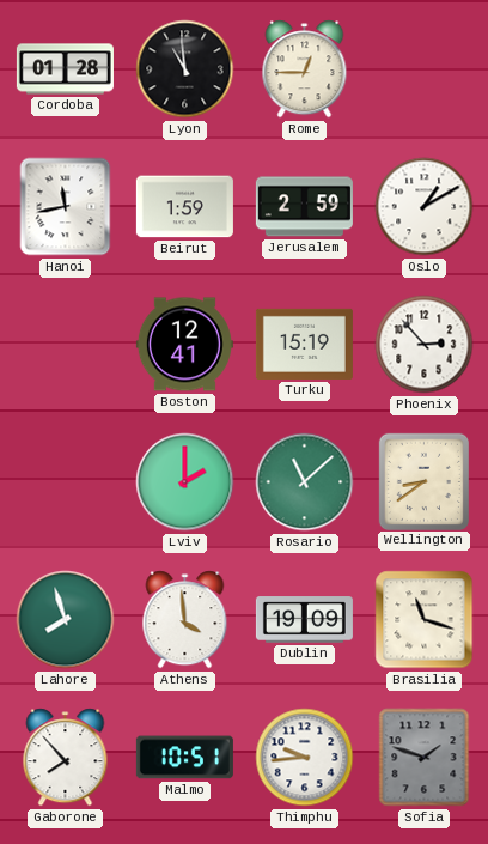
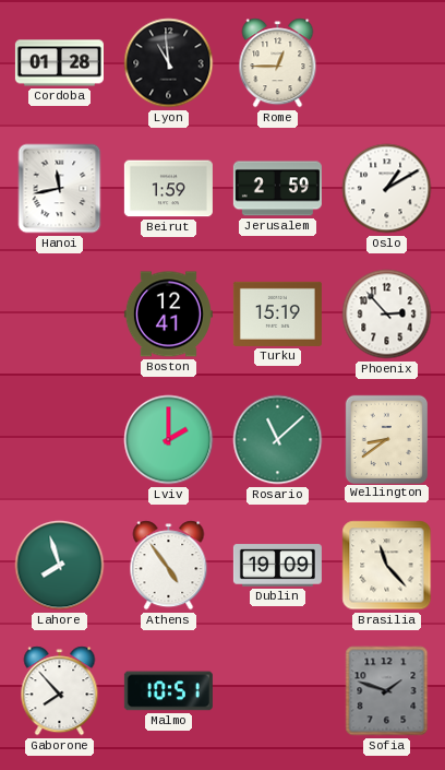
Athens: 3:59 -> 4:54 (169, 566)
Brasilia: 11:18 -> 11:23 (387, 566)
Thimphu: 9:44 -> none (305, 758)
